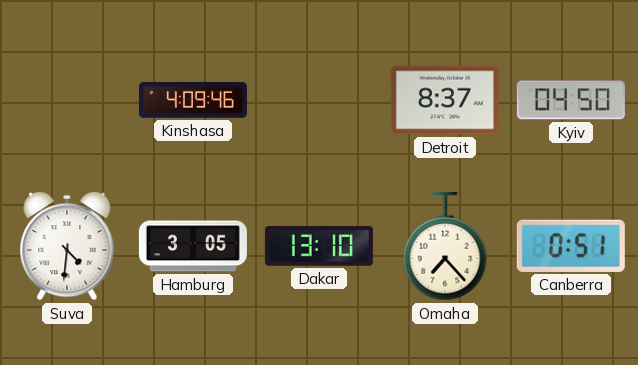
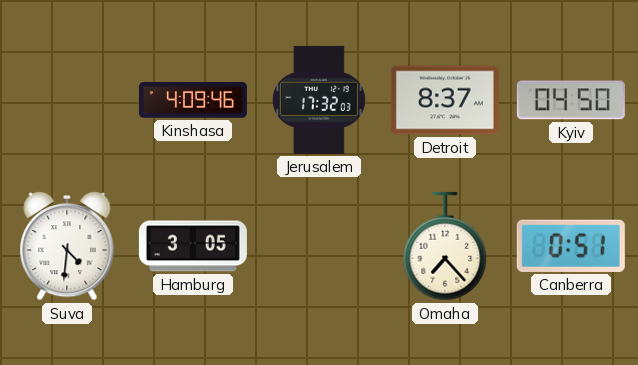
Jerusalem: none -> 17:32 (319, 100)
Dakar: 13:10 -> none (319, 246)
